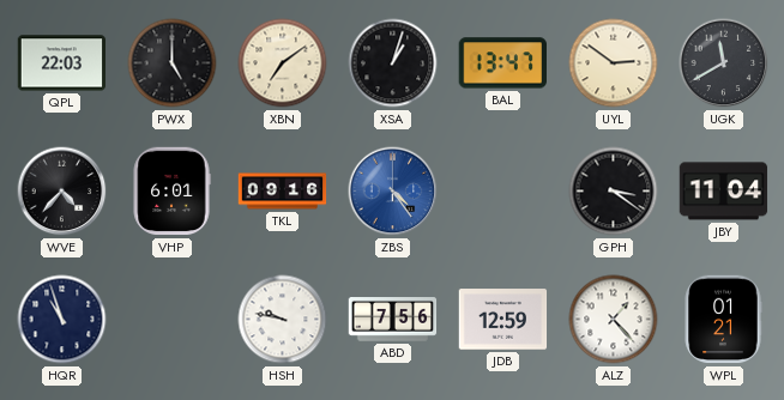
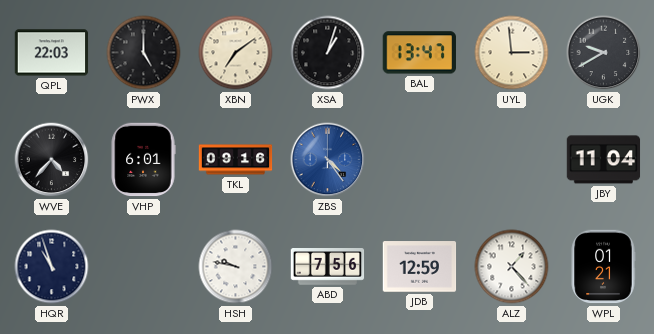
UYL: 2:51 -> 2:59 (512, 53)
UGK: 11:40 -> 9:40 (604, 53)
GPH: 3:21 -> none (614, 192)
